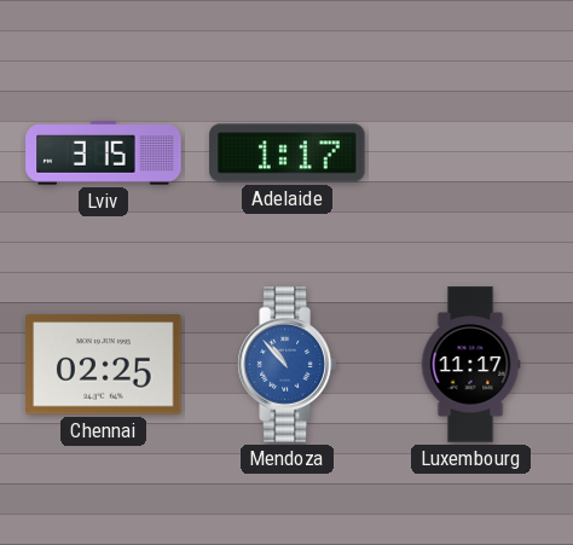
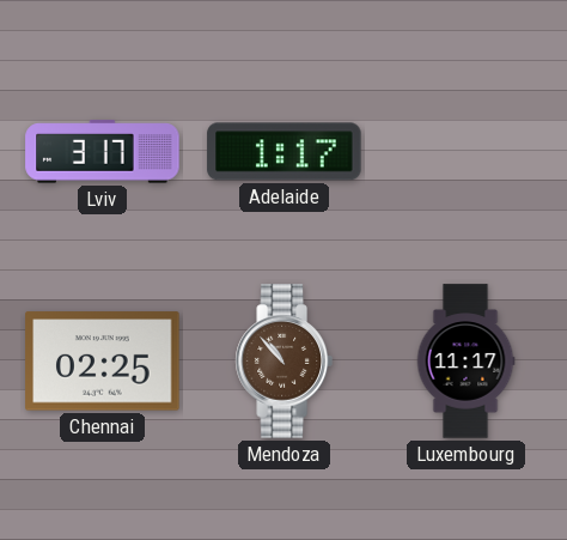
Lviv: 3:15 -> 3:17 (103, 152)
Mendoza dial: blue -> brown (283, 362)
